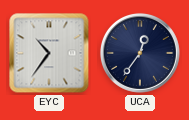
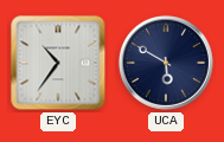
UCA: 12:36 -> 5:50 (166, 63)
